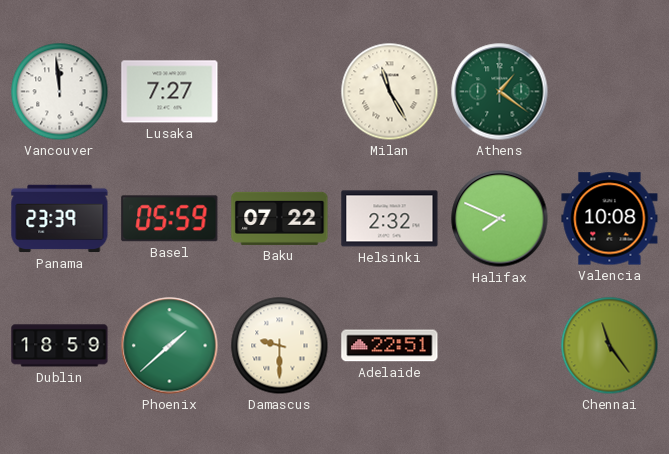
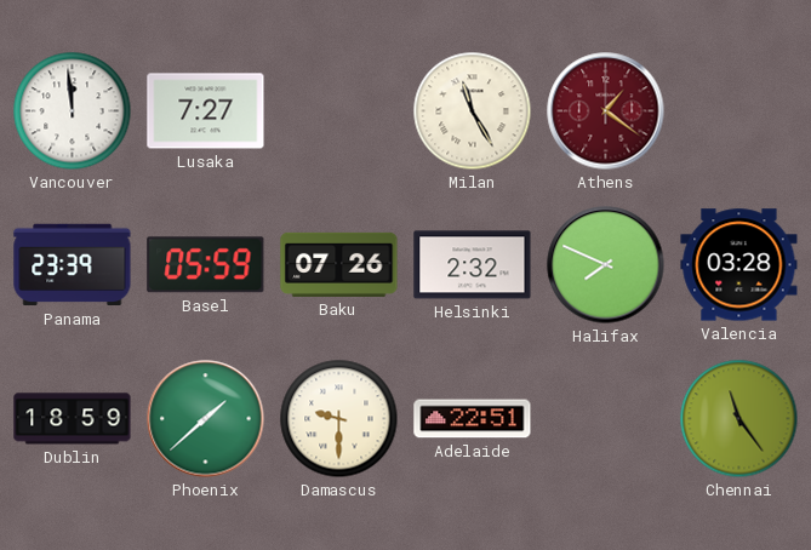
Athens dial: green -> burgundy (606, 111)
Baku: 07:22 -> 07:26 (339, 264)
Valencia: 10:08 -> 03:28 (739, 265)
